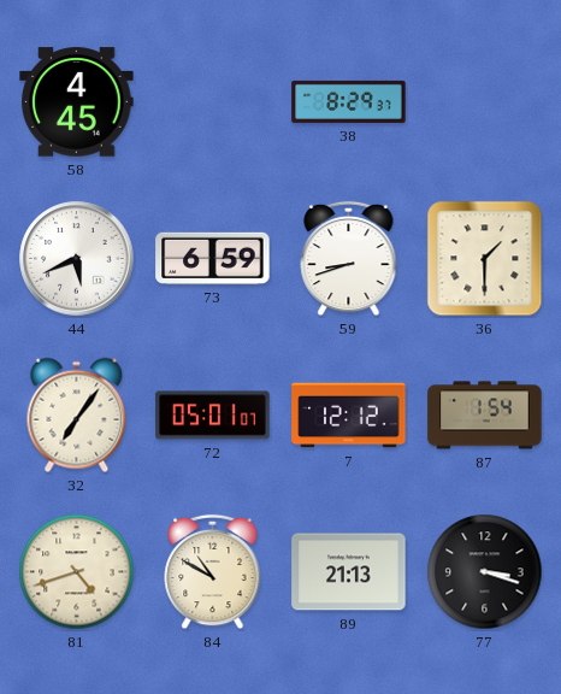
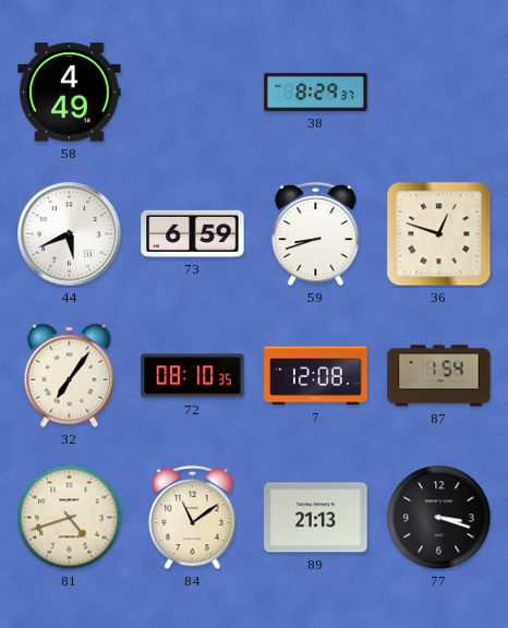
58: 4:45 -> 4:49 (70, 93)
36: 1:30 -> 12:48 (439, 234)
72: 05:01 -> 08:10 (193, 376)
7: 12:12 -> 12:08 (316, 376)
84: 10:50 -> 11:09 (193, 518)
